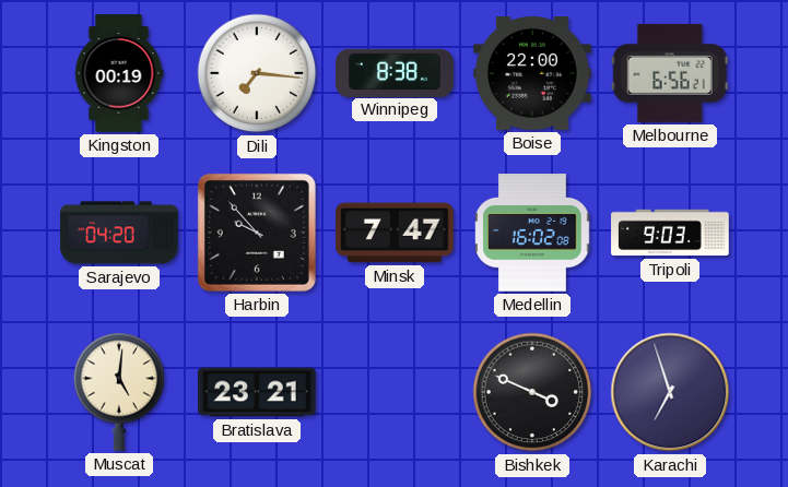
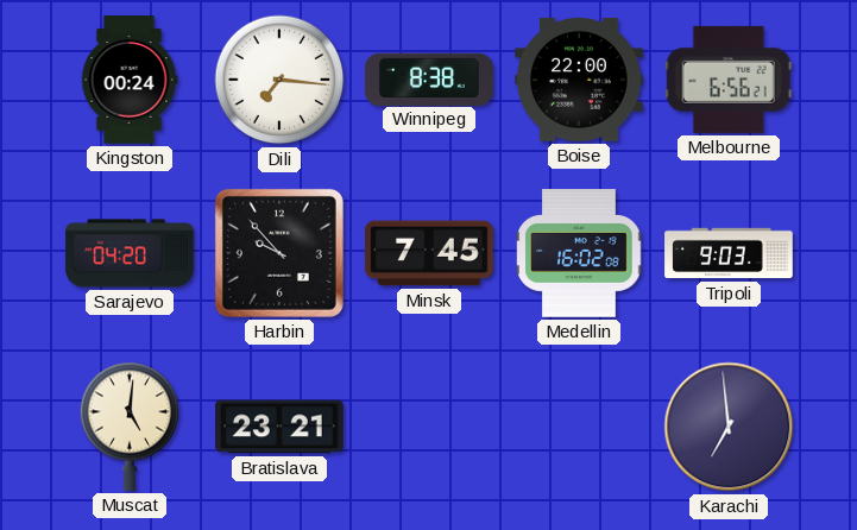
Kingston: 00:19 -> 00:24 (130, 80)
Minsk: 7:47 -> 7:45 (429, 253)
Bishkek: 3:49 -> none (532, 392)
Karachi: 6:57 -> 6:59 (729, 427)
